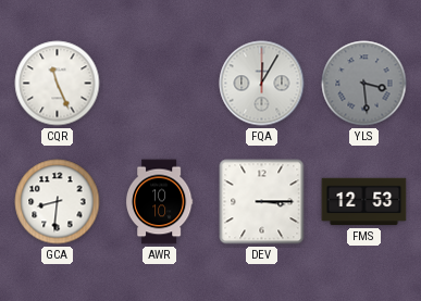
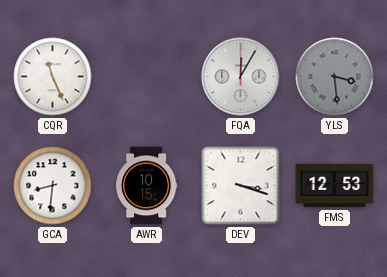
AWR: 10:10 -> 10:15 (146, 186)
DEV: 3:15 -> 3:18 (241, 186)
